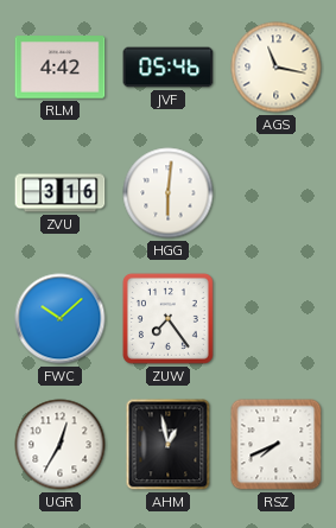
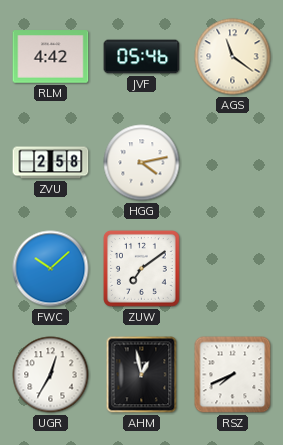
AGS: 11:17 -> 11:21 (233, 57)
ZVU: 3:16 -> 2:58 (51, 163)
HGG: 6:01 -> 4:13 (142, 163)
ZUW: 7:24 -> 7:09 (141, 268)
